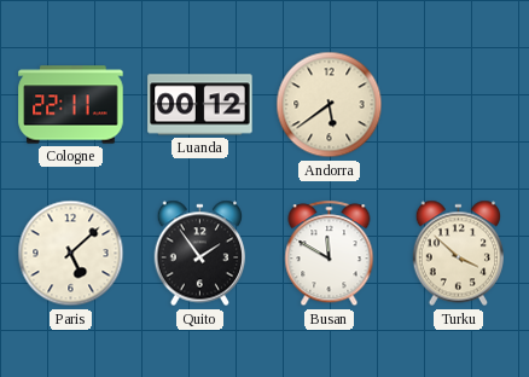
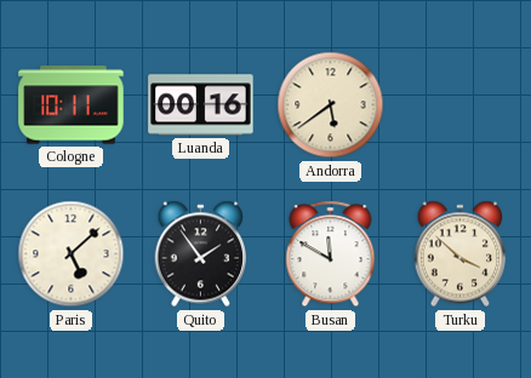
Cologne: 22:11 -> 10:11 (72, 105)
Luanda: 00:12 -> 00:16 (201, 105)
